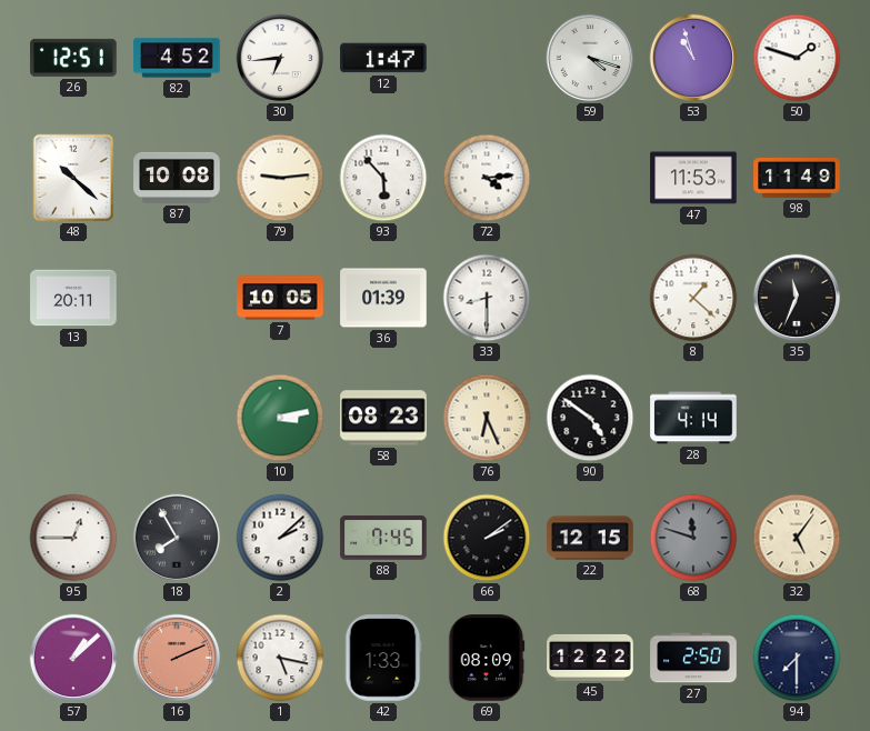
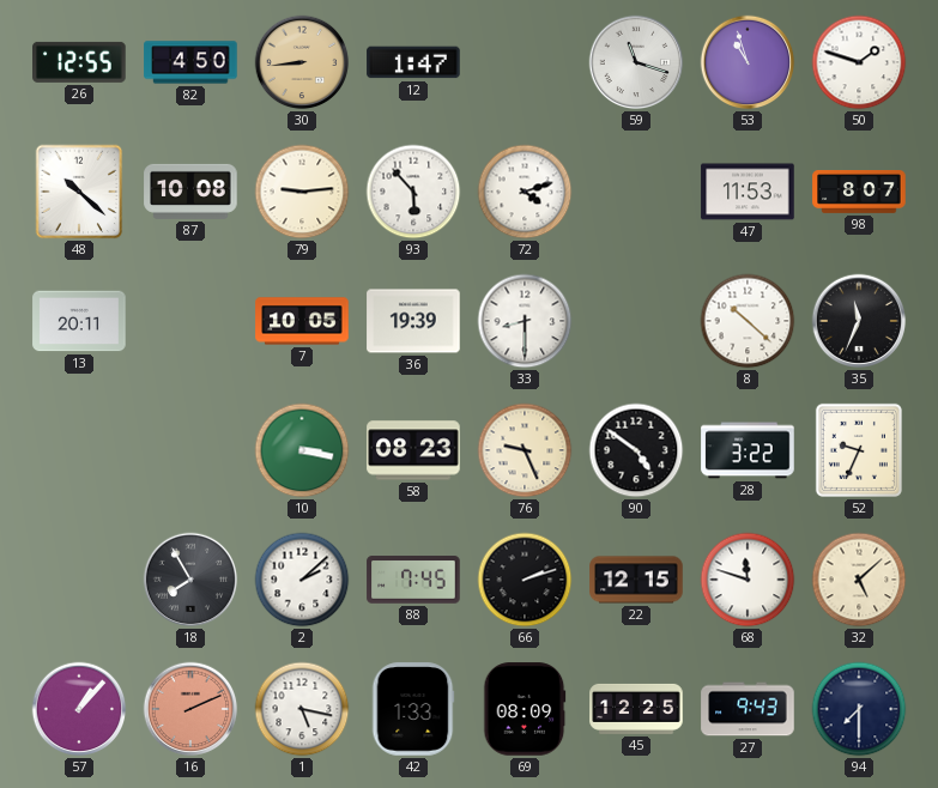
26: 12:51 -> 12:55 (79, 62)
82: 4:52 -> 4:50 (190, 62)
30: 6:44 -> 8:44 (302, 62)
30 dial: white -> champagne (302, 62)
59: 4:18 -> 11:18 (636, 62)
72: 4:14 -> 4:12 (525, 192)
98: 11:49 -> 8:07 (859, 193)
36: 01:39 -> 19:39 (413, 321)
8: 1:22 -> 10:22 (748, 321)
10: 3:13 -> 3:17 (302, 450)
76: 6:26 -> 9:26 (525, 450)
28: 4:14 -> 3:22 (748, 450)
52: none -> 9:34 (859, 450)
95: 12:45 -> none (73, 538)
66: 2:09 -> 2:12 (525, 580)
68 dial: grey -> white (748, 580)
32: 5:06 -> 5:08 (859, 580)
57: 1:08 -> 1:07 (79, 709)
45: 12:22 -> 12:25 (636, 709)
27: 2:50 -> 9:43 (748, 709)
